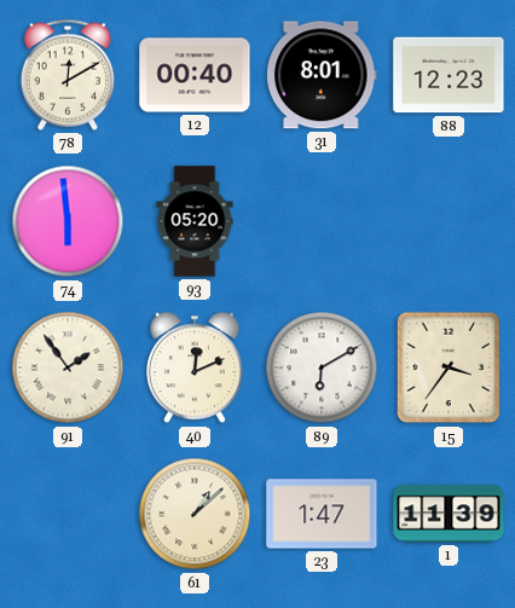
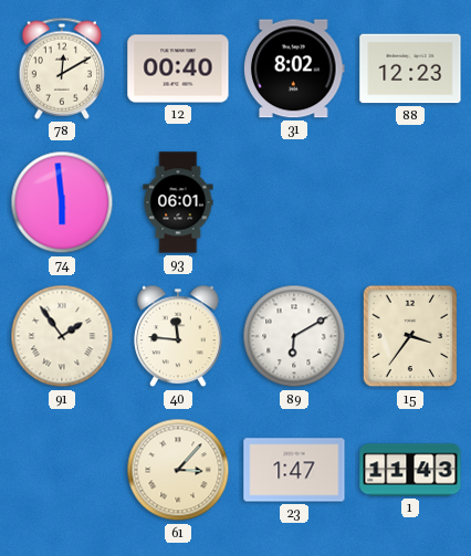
31: 8:01 -> 8:02 (294, 69)
93: 05:20 -> 06:01 (178, 202)
40: 12:11 -> 11:46 (178, 336)
61: 1:08 -> 3:07 (178, 470)
1: 11:39 -> 11:43 (410, 470)
